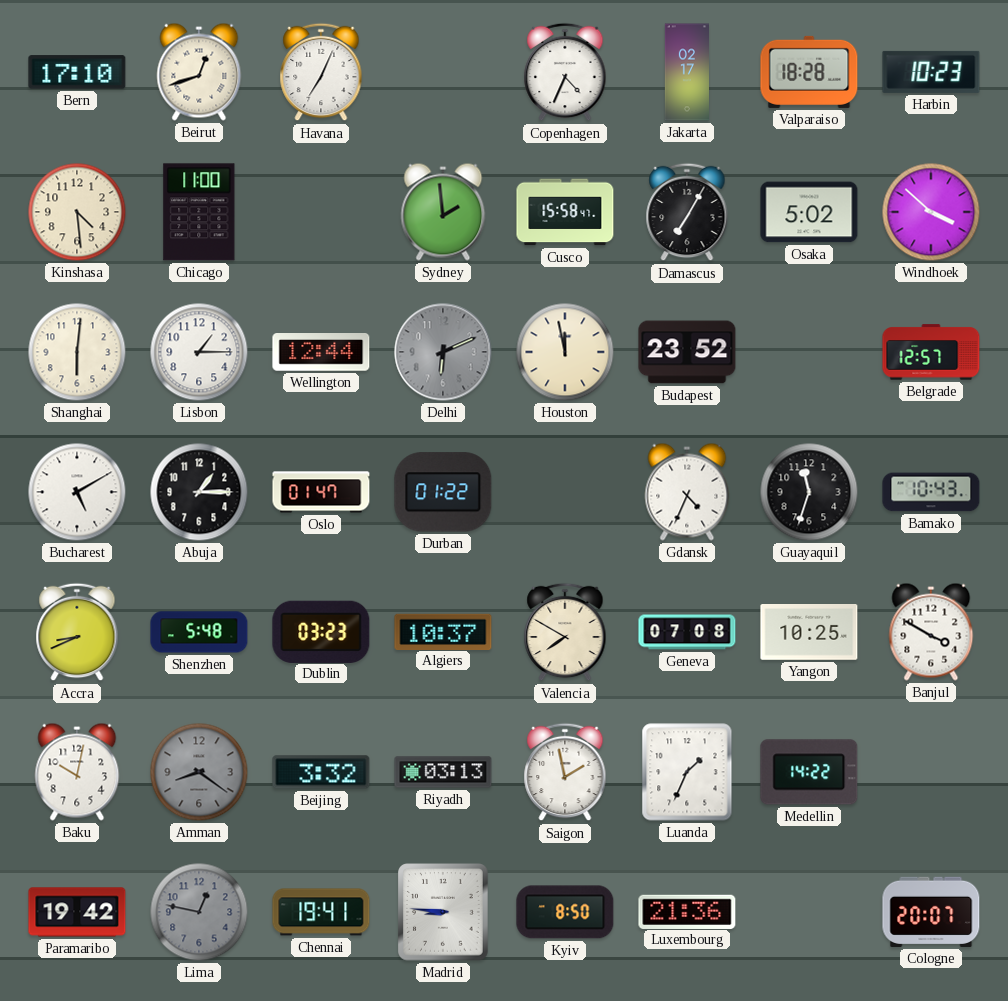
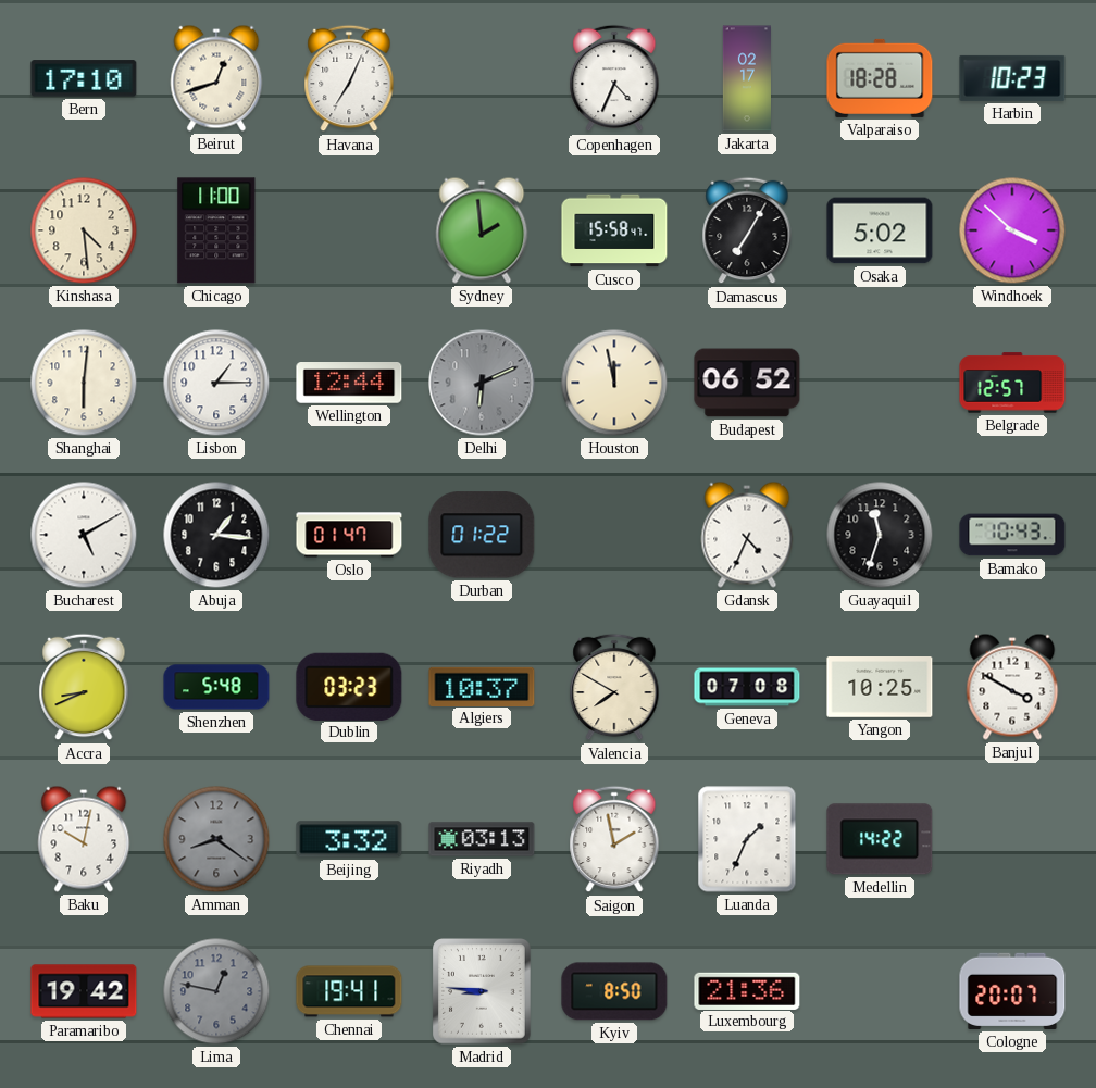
Budapest: 23:52 -> 06:52 (747, 383)
Abuja: 1:15 -> 1:16 (216, 535)
